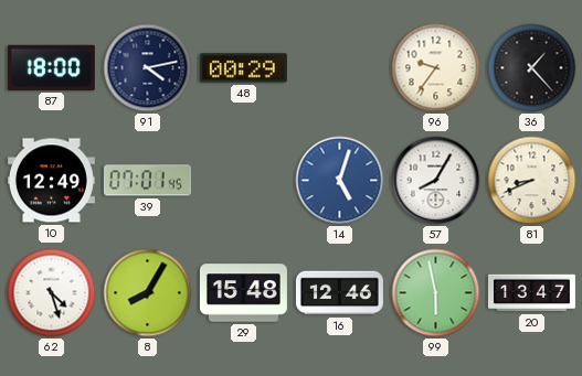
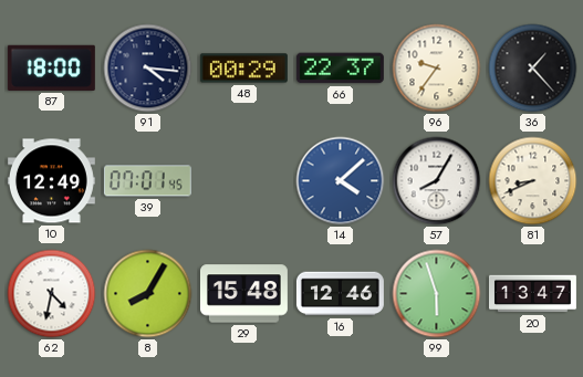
91: 4:13 -> 4:16 (148, 69)
66: none -> 22:37 (340, 69)
14: 5:03 -> 4:08 (341, 181)
62: 4:27 -> 4:32 (52, 294)
99: 5:58 -> 5:57 (437, 294)
